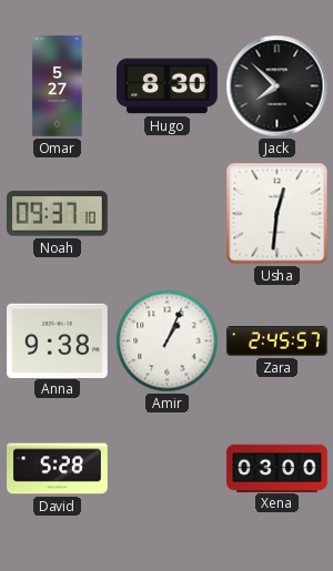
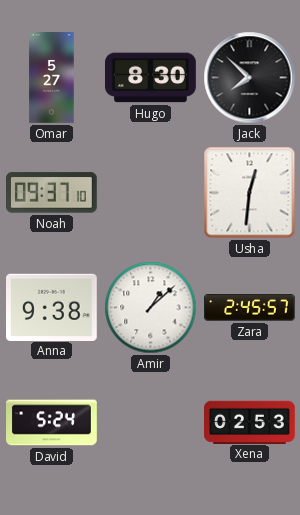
Amir: 1:04 -> 1:08 (151, 308)
David: 5:28 -> 5:24 (52, 423)
Xena: 03:00 -> 02:53 (250, 422)
